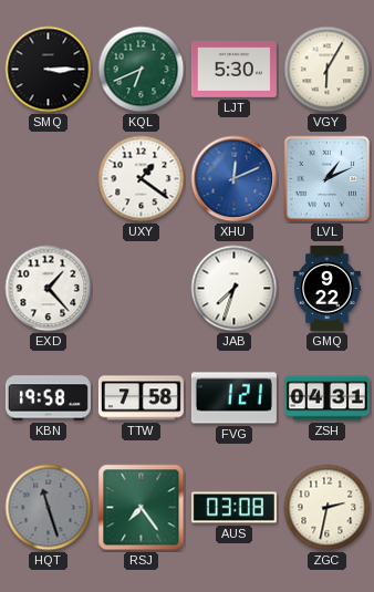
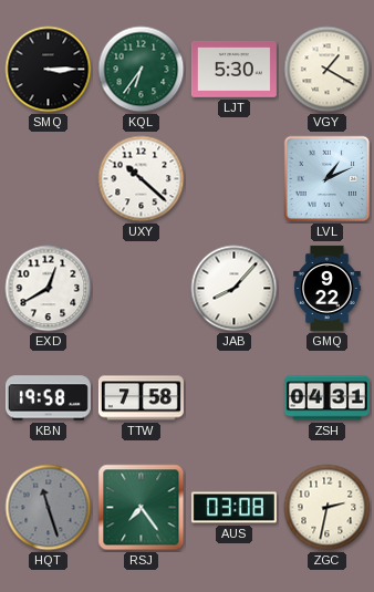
KQL: 6:41 -> 6:36 (142, 70)
VGY: 6:05 -> 1:20 (328, 70)
UXY: 1:21 -> 10:22 (142, 179)
XHU: 12:11 -> none (235, 179)
EXD: 1:23 -> 12:40 (49, 289)
JAB: 7:33 -> 8:07 (235, 289)
FVG: 1:21 -> none (233, 398)
